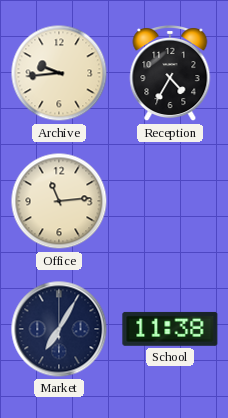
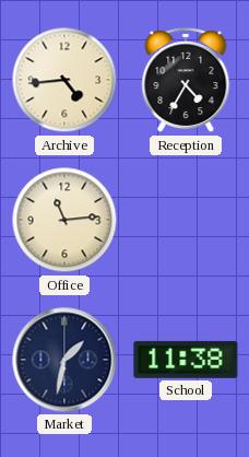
Archive: 9:44 -> 4:44 (64, 80)
Market: 7:05 -> 1:32 (64, 360)
